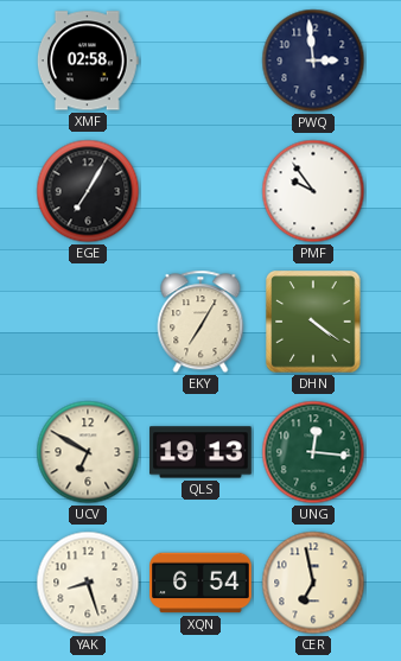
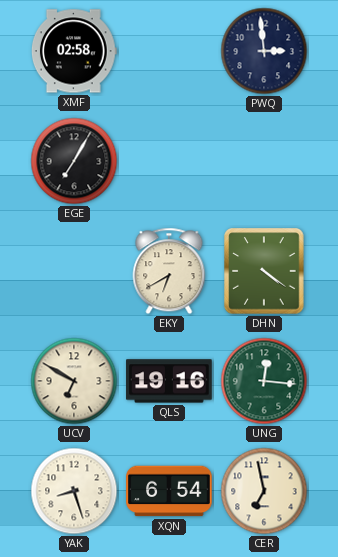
PMF: 9:54 -> none (313, 191)
EKY: 7:05 -> 6:40 (169, 271)
QLS: 19:13 -> 19:16 (169, 381)
